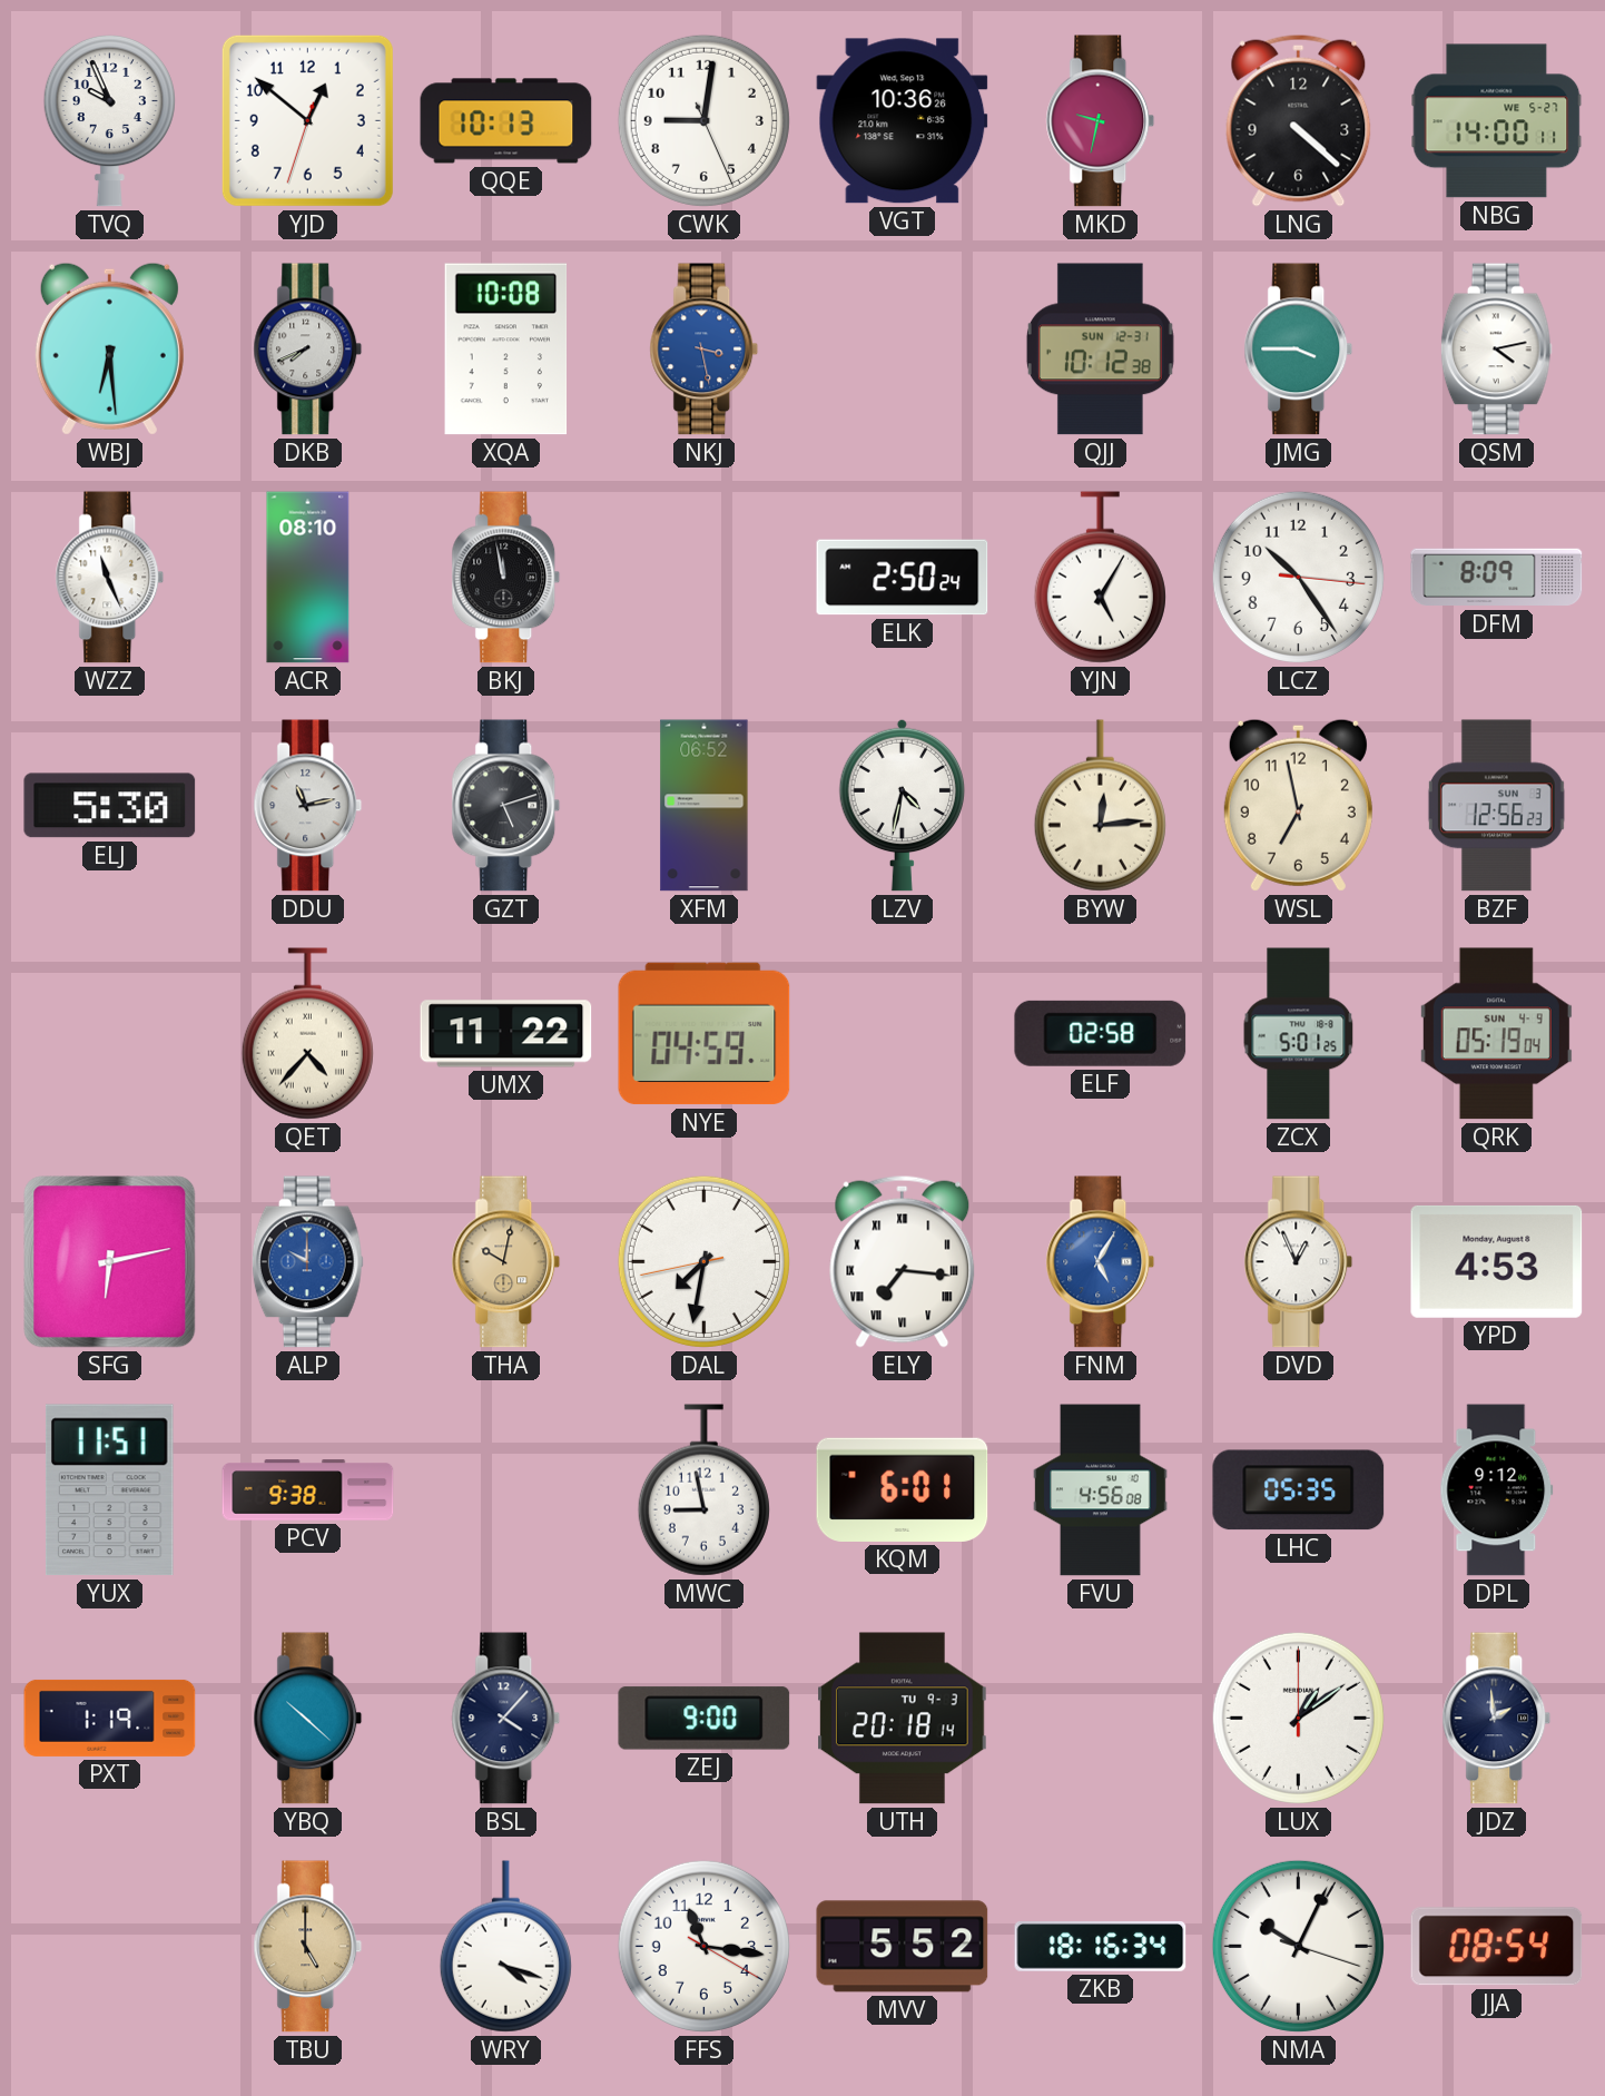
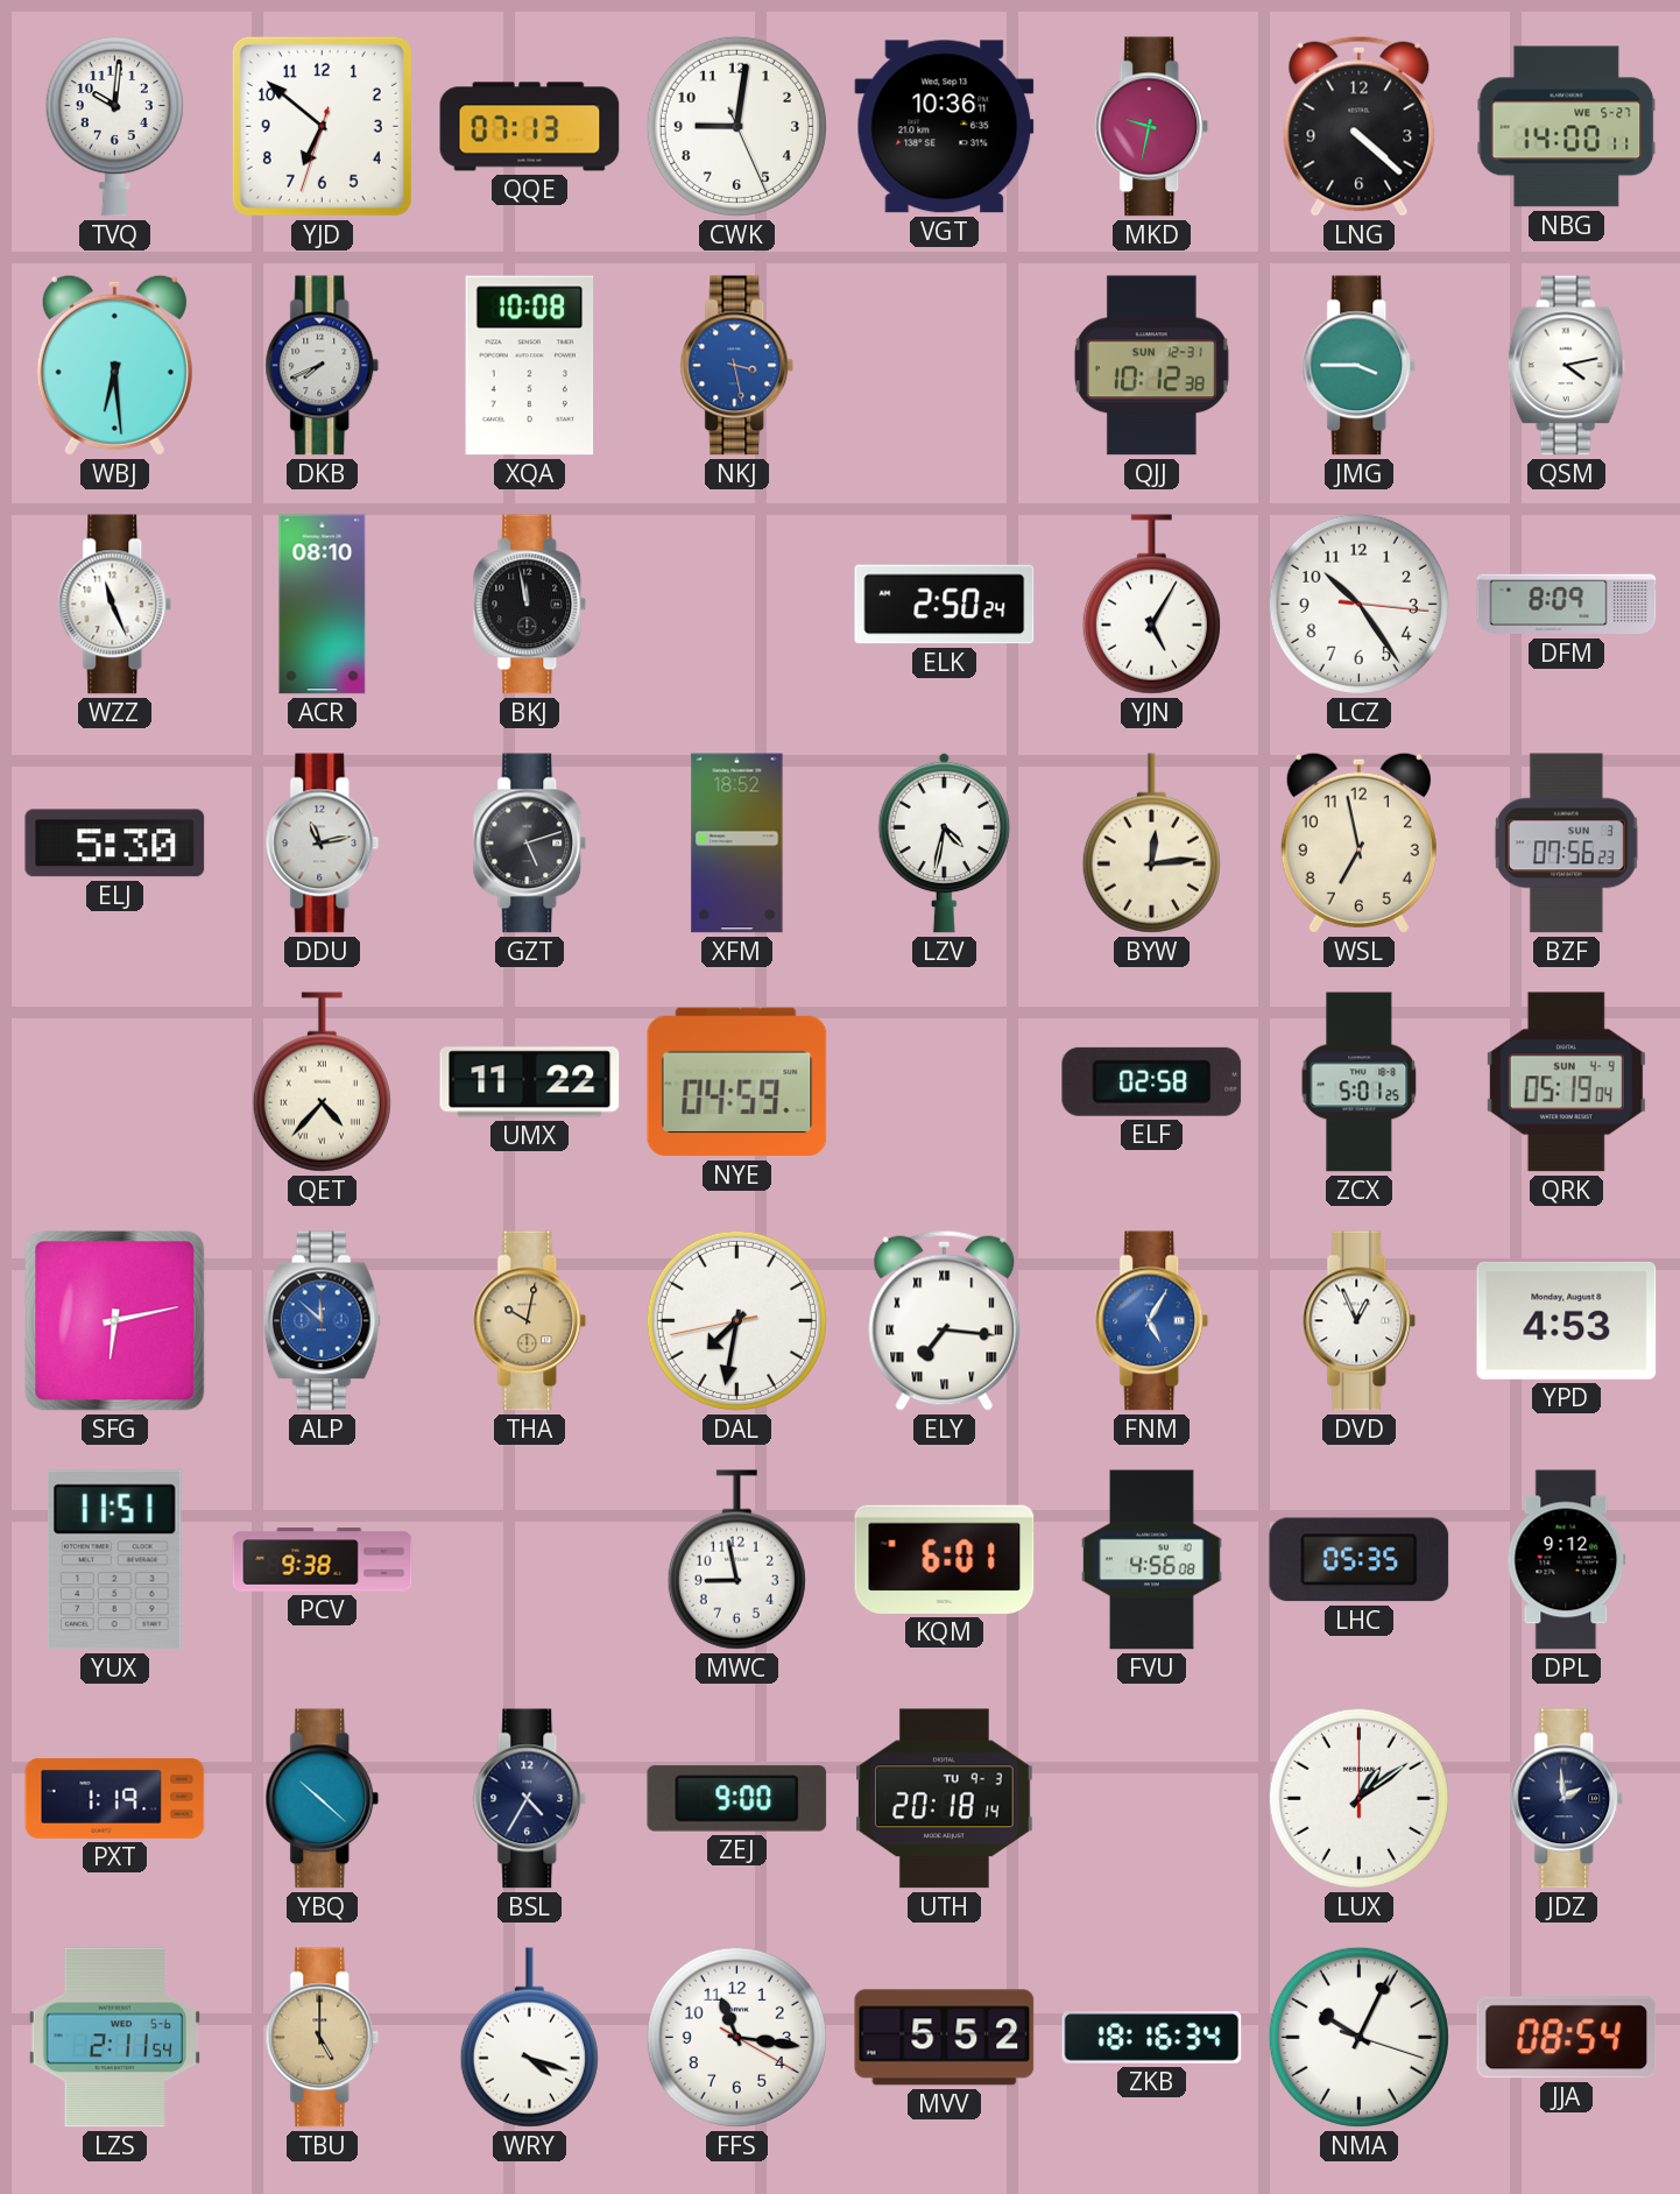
TVQ: 9:56 -> 10:01 (114, 126)
YJD: 12:51 -> 6:51 (322, 126)
QQE: 10:13 -> 07:13 (530, 127)
VGT: 10:36:26 -> 10:36:11 (945, 127)
XFM: 06:52 -> 18:52 (737, 844)
BZF: 12:56 -> 07:56 (1566, 844)
ALP: 10:00 -> 11:52 (322, 1321)
BSL: 4:07 -> 4:35 (530, 1799)
LZS: none -> 2:11 (114, 2038)
